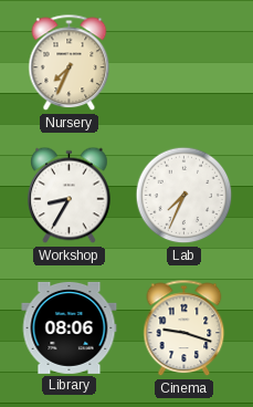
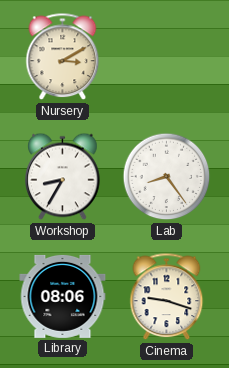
Nursery: 7:34 -> 3:10 (63, 57)
Lab: 7:34 -> 8:24 (167, 177)
